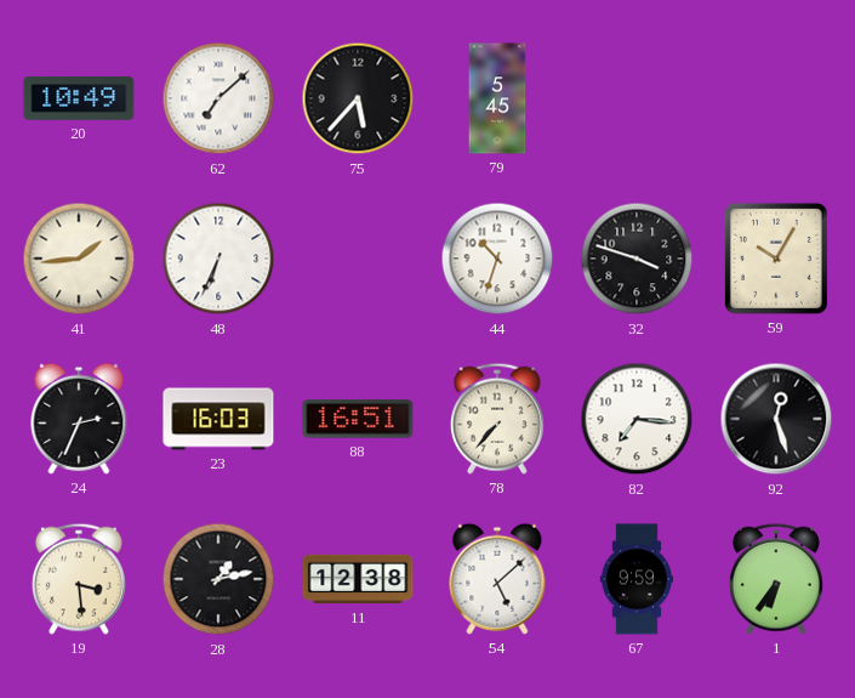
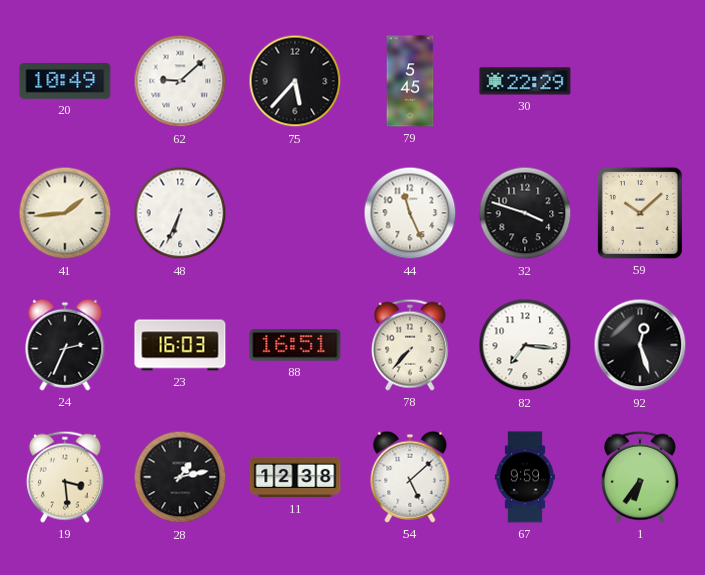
62: 7:08 -> 9:08 (180, 81)
30: none -> 22:29 (525, 81)
44: 10:33 -> 11:26 (410, 213)
59: 10:05 -> 10:08 (640, 213)
